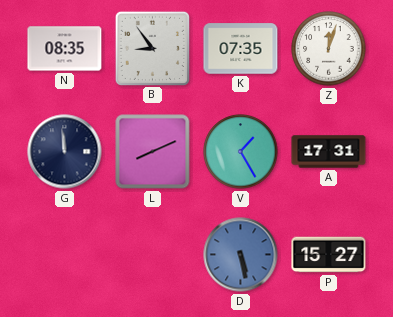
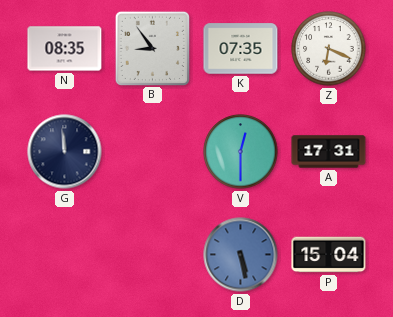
Z: 12:03 -> 6:19 (329, 49)
L: 8:11 -> none (153, 152)
V: 1:25 -> 12:30 (241, 152)
P: 15:27 -> 15:04 (329, 255)
